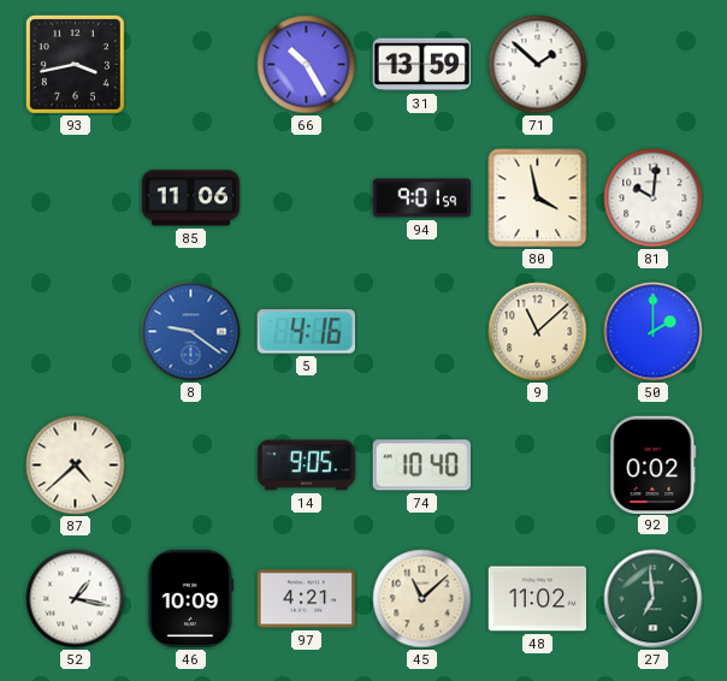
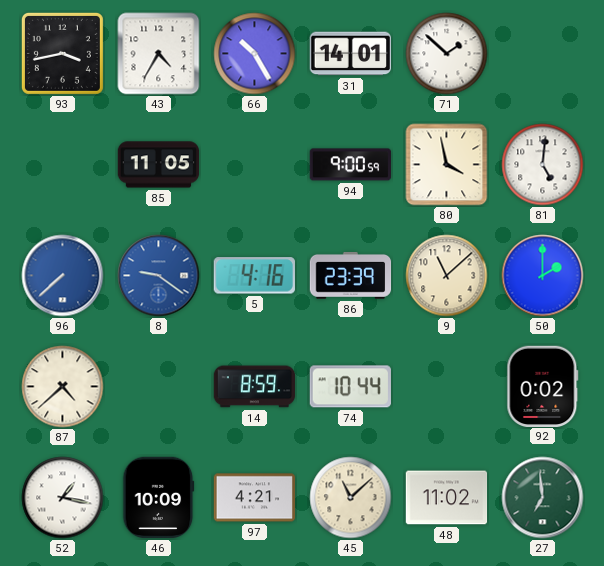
43: none -> 4:35 (159, 54)
31: 13:59 -> 14:01 (351, 54)
85: 11:06 -> 11:05 (159, 165)
94: 9:01 -> 9:00 (350, 165)
81: 10:01 -> 5:01 (543, 165)
96: none -> 7:38 (63, 276)
86: none -> 23:39 (351, 275)
14: 9:05 -> 8:59 (255, 387)
74: 10:40 -> 10:44 (350, 387)
